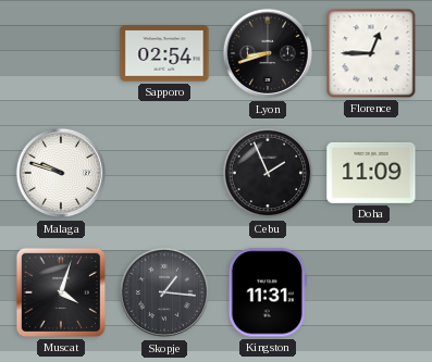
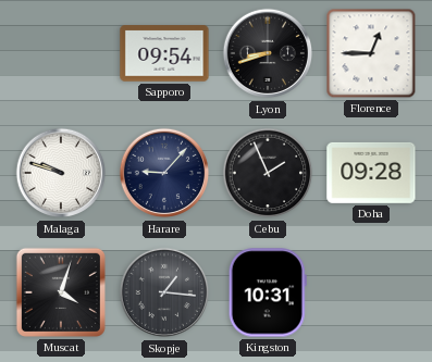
Sapporo: 02:54 -> 09:54 (164, 53)
Harare: none -> 9:07 (164, 173)
Doha: 11:09 -> 09:28 (371, 173)
Kingston: 11:31 -> 10:31 (268, 292)
